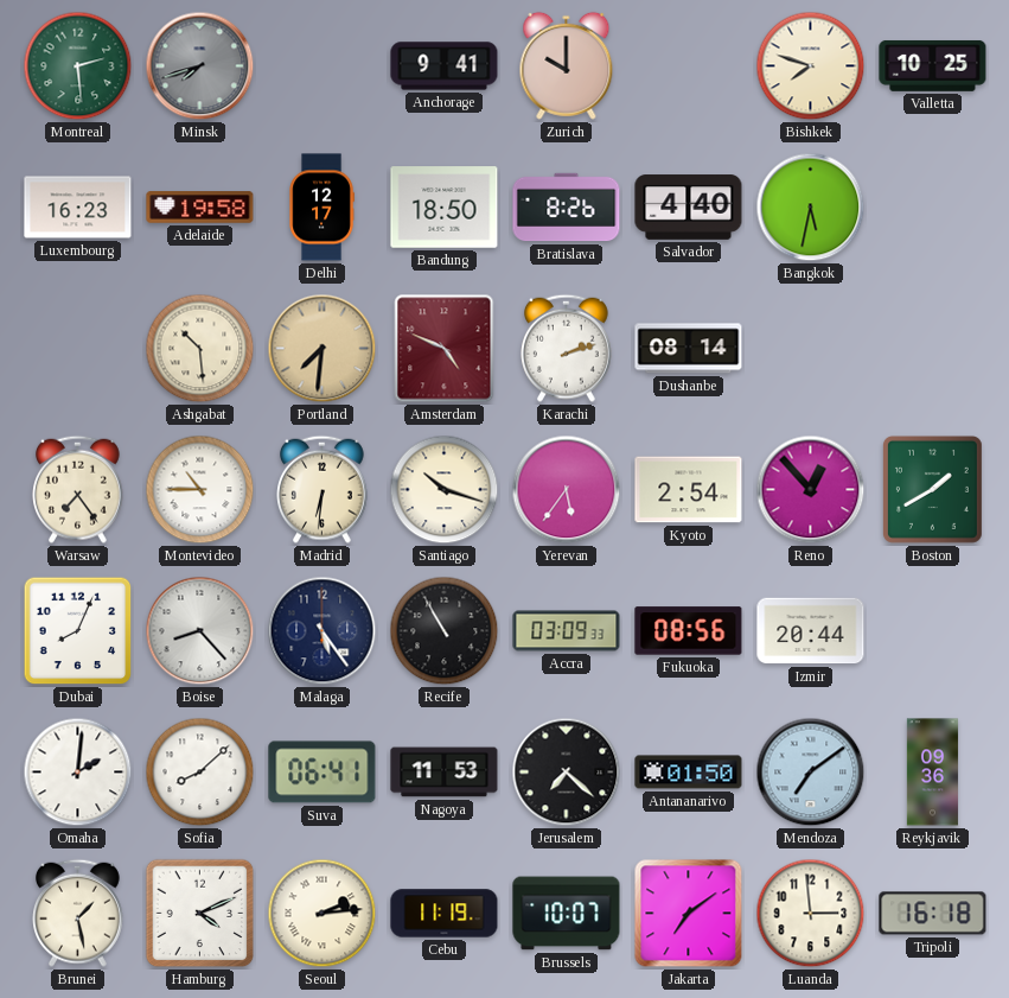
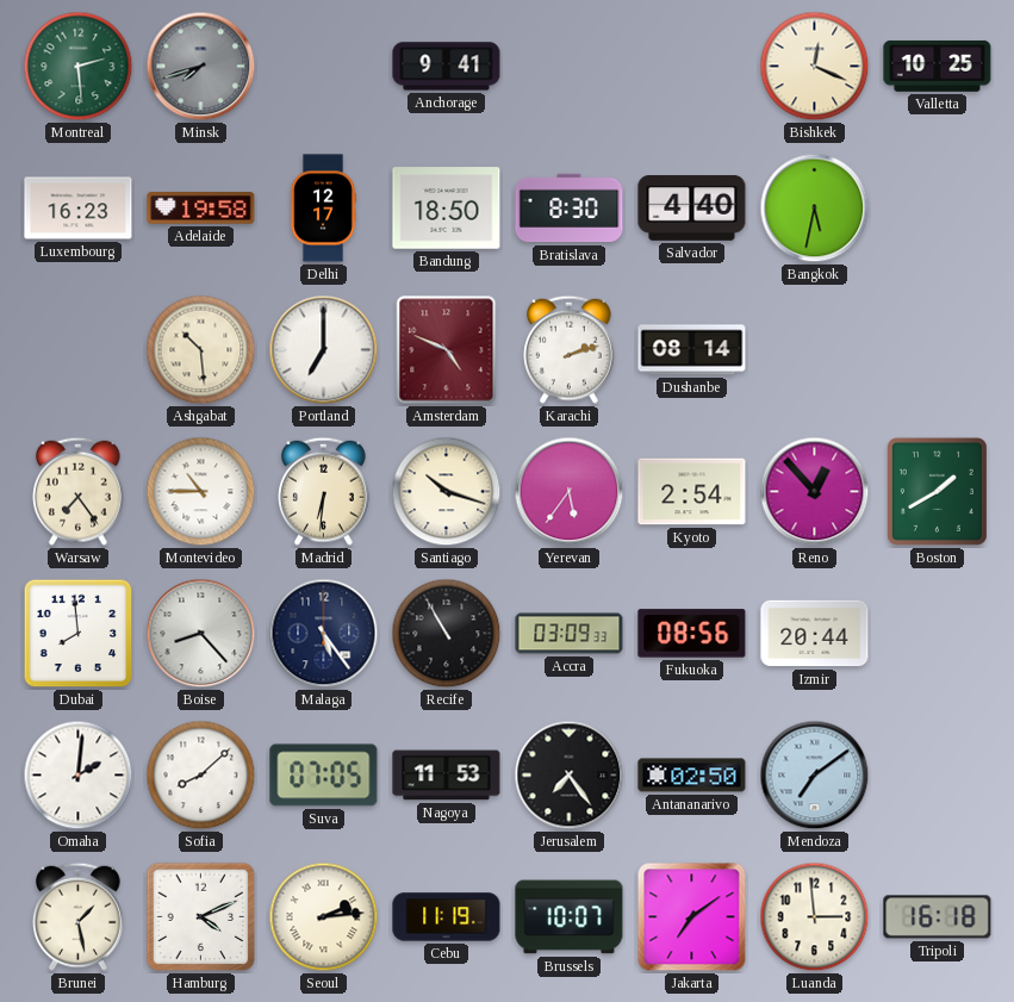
Zurich: 10:00 -> none (567, 65)
Bishkek: 7:48 -> 12:19 (815, 67)
Bratislava: 8:26 -> 8:30 (570, 209)
Portland: 7:31 -> 7:00 (324, 350)
Portland dial: champagne -> white (324, 350)
Dubai: 8:04 -> 7:59 (79, 634)
Suva: 06:41 -> 07:05 (324, 776)
Jerusalem: 7:22 -> 7:24 (570, 776)
Antananarivo: 01:50 -> 02:50 (692, 776)
Reykjavik: 09:36 -> none (932, 773)
